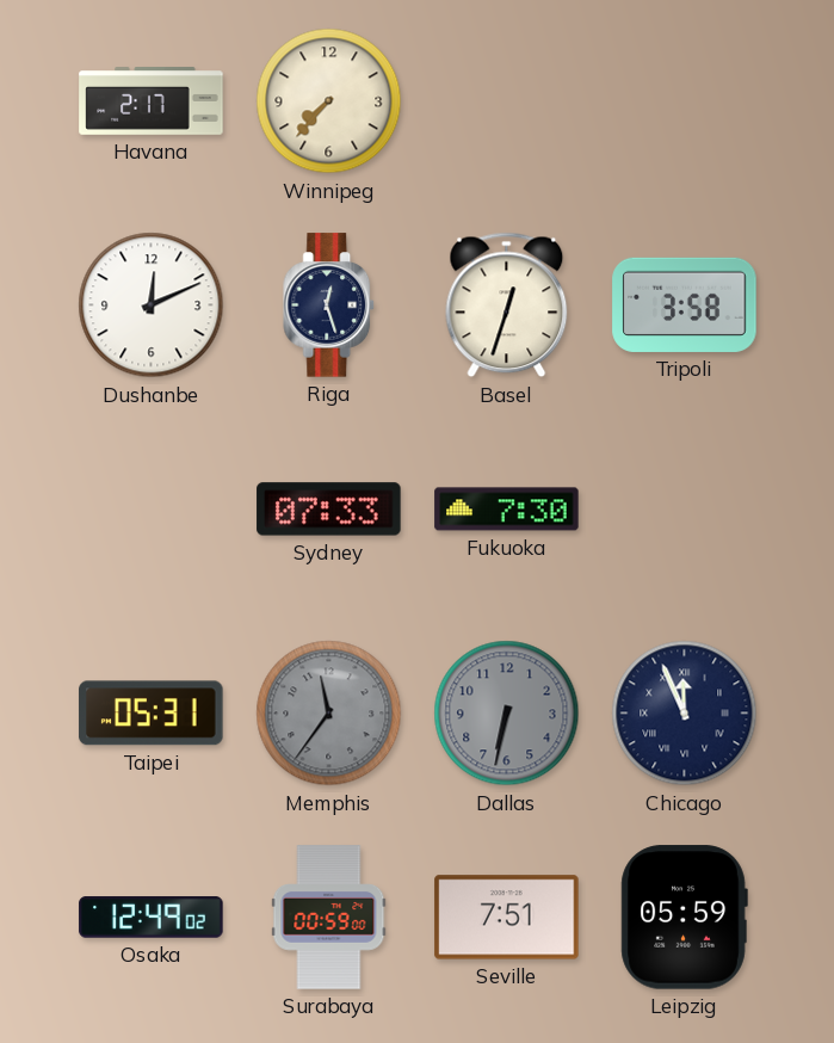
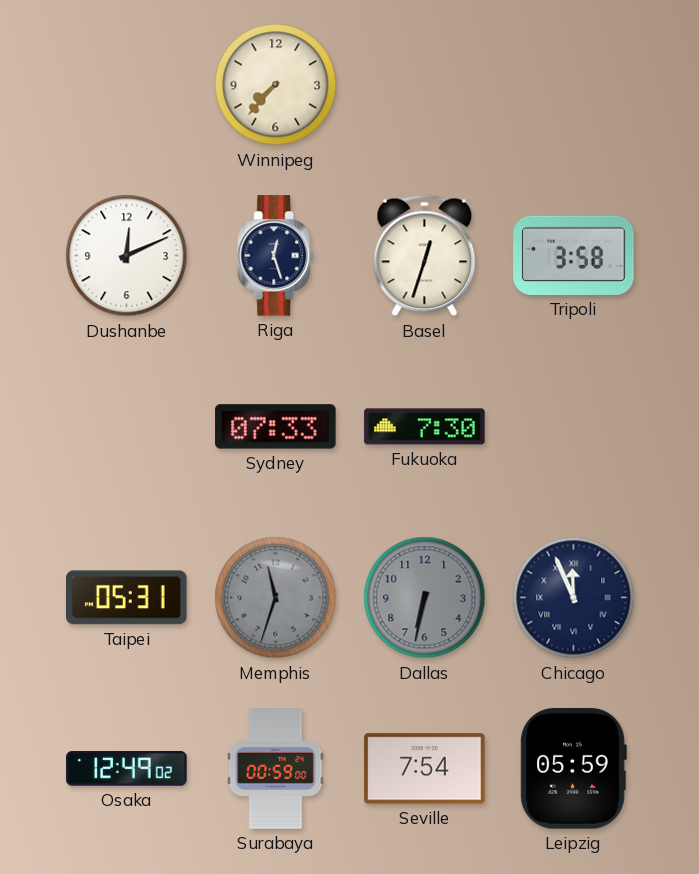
Havana: 2:17 -> none (152, 101)
Memphis: 11:36 -> 11:33 (276, 598)
Seville: 7:51 -> 7:54 (425, 769)
